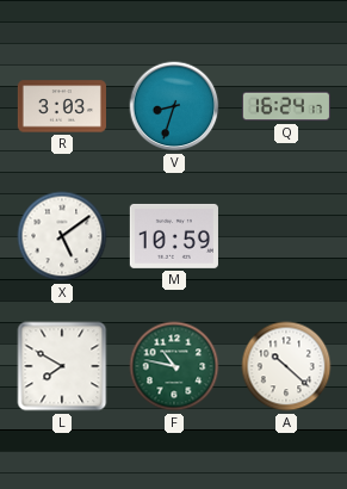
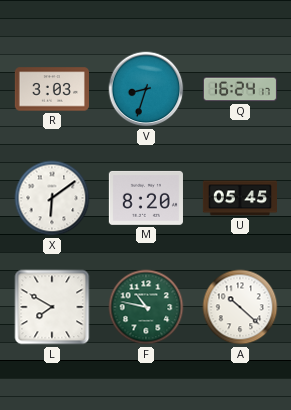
X: 5:09 -> 6:09 (52, 198)
M: 10:59 -> 8:20 (146, 198)
U: none -> 05:45 (239, 198)
